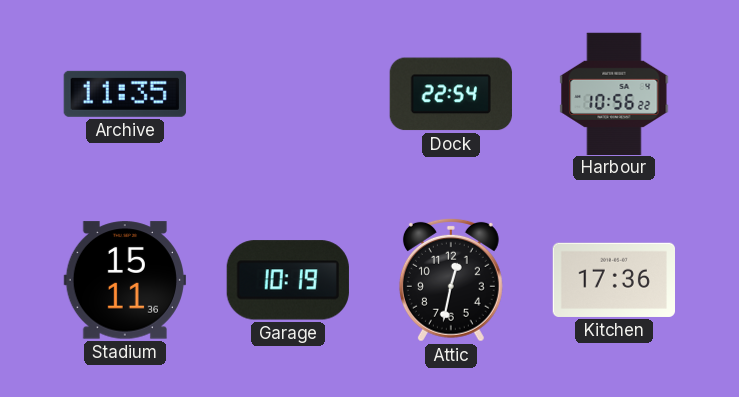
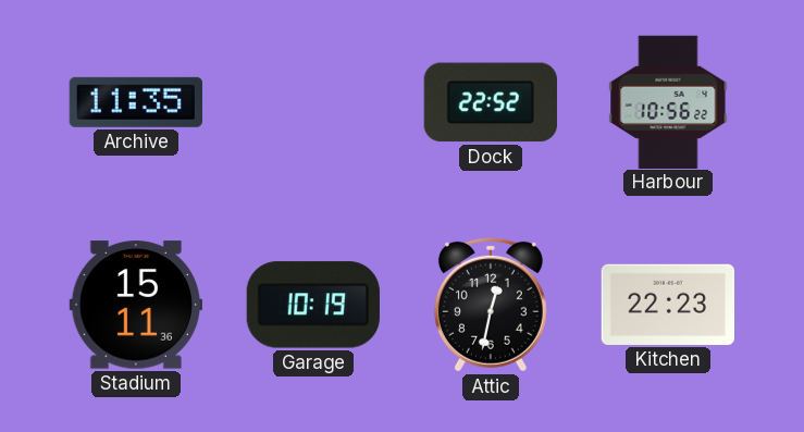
Dock: 22:54 -> 22:52 (491, 102)
Kitchen: 17:36 -> 22:23 (667, 305)
